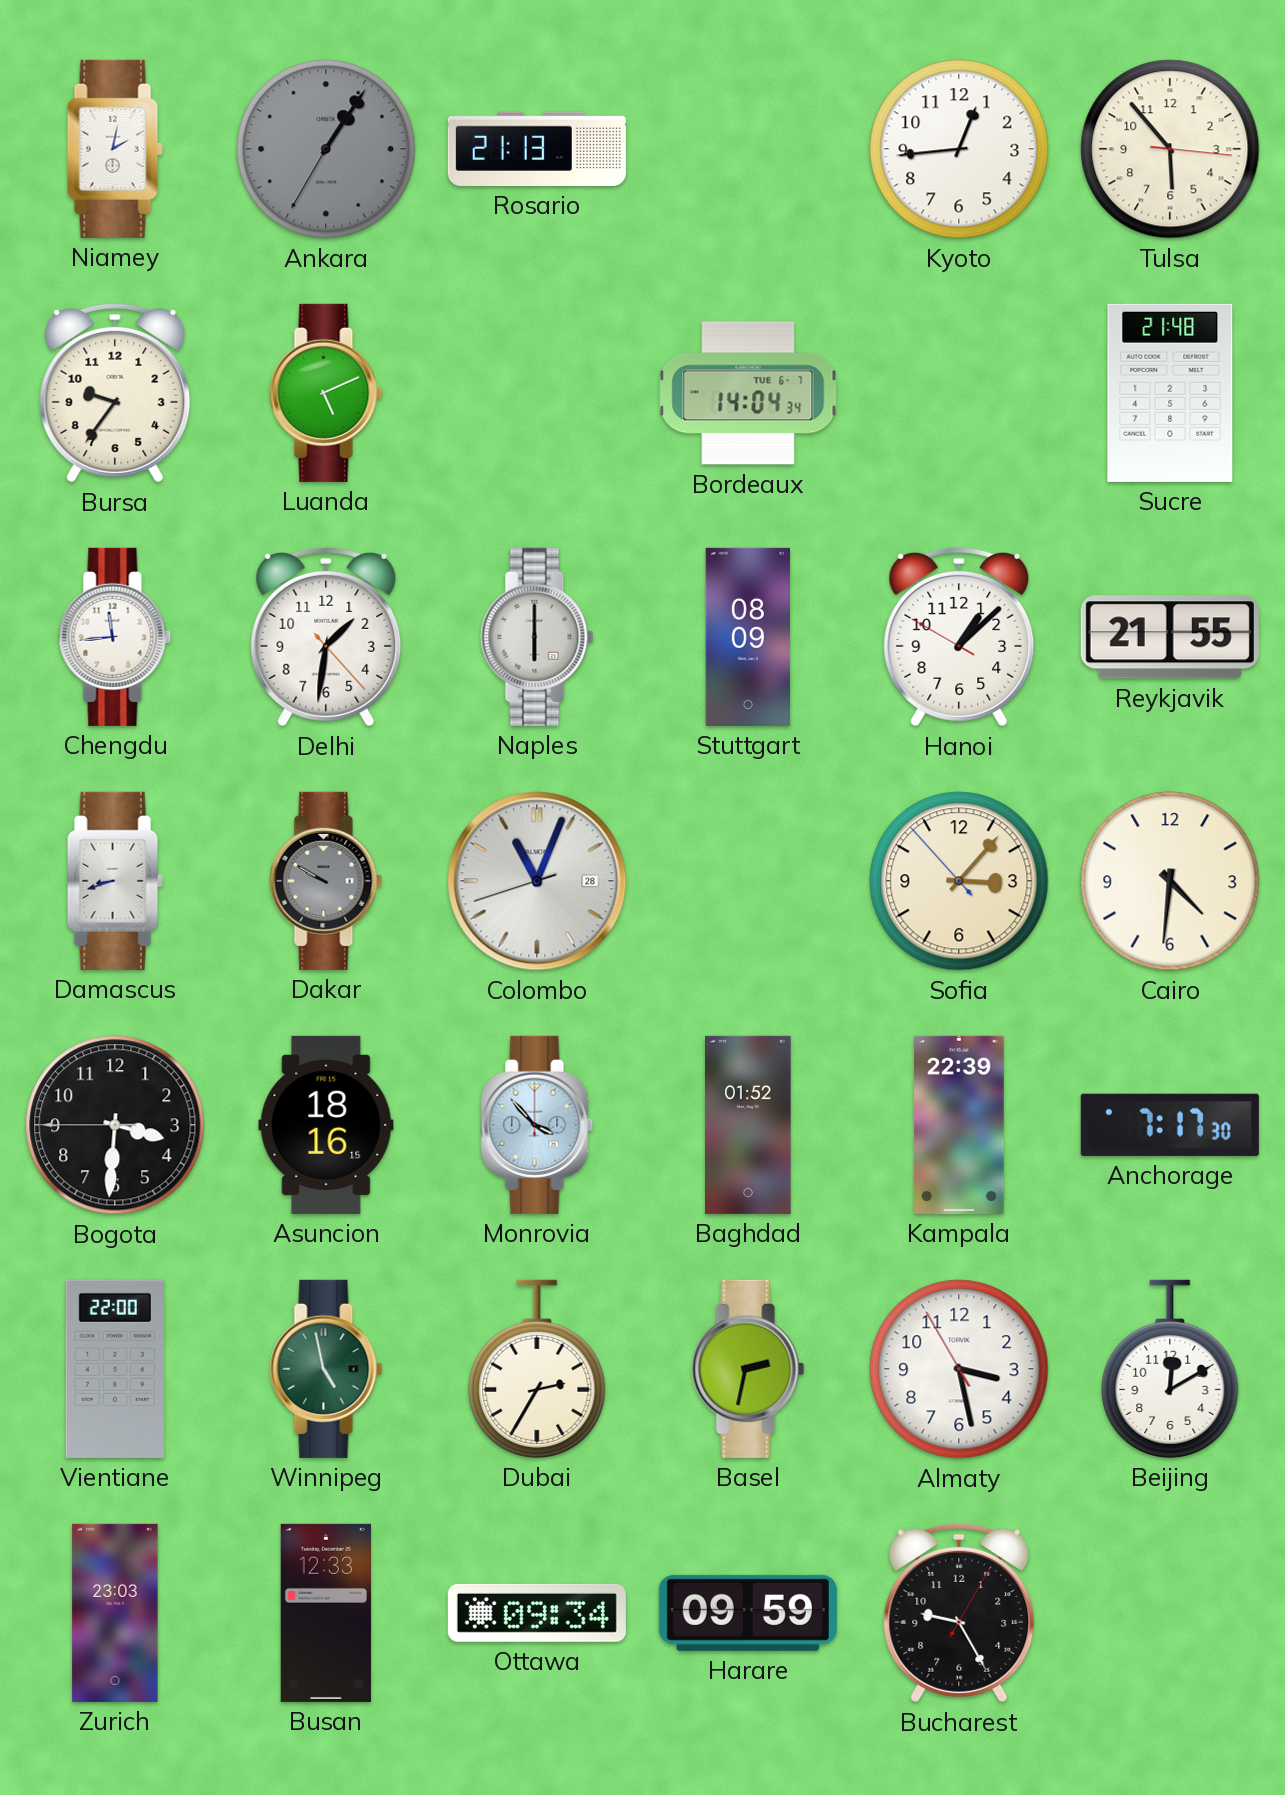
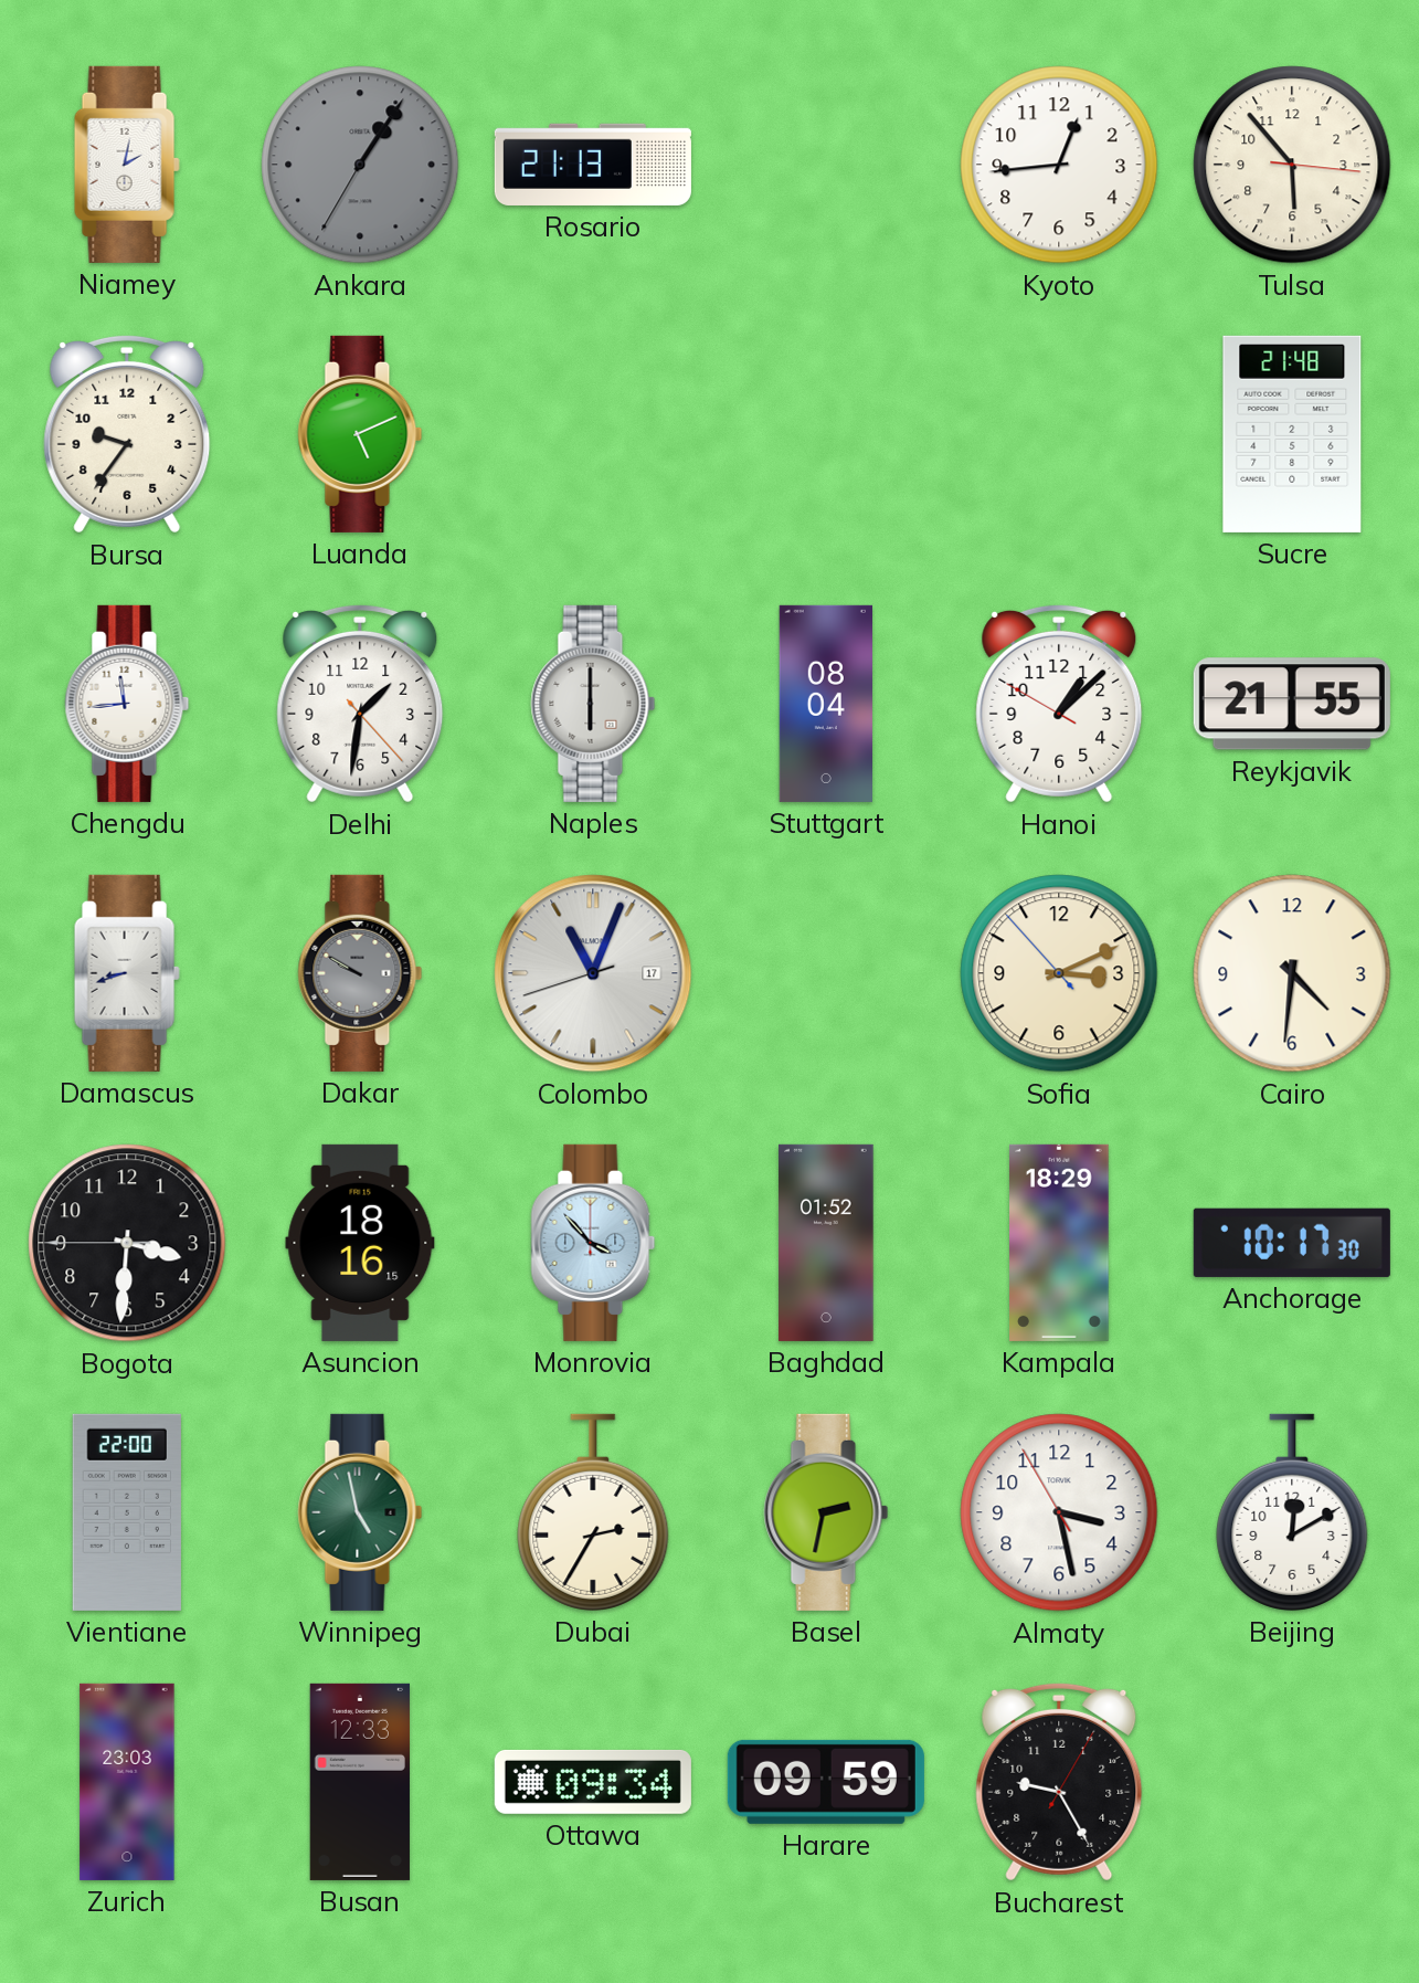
Bordeaux: 14:04 -> none (748, 393)
Stuttgart: 08:09 -> 08:04 (825, 704)
Colombo date: 28 -> 17 (593, 973)
Sofia: 3:06 -> 3:10 (1059, 973)
Kampala: 22:39 -> 18:29 (1059, 1243)
Anchorage: 7:17 -> 10:17 (1292, 1243)
